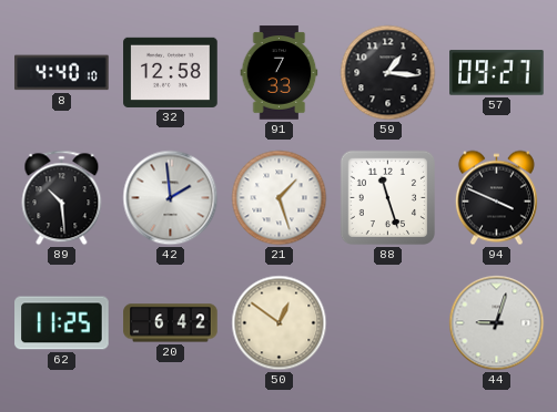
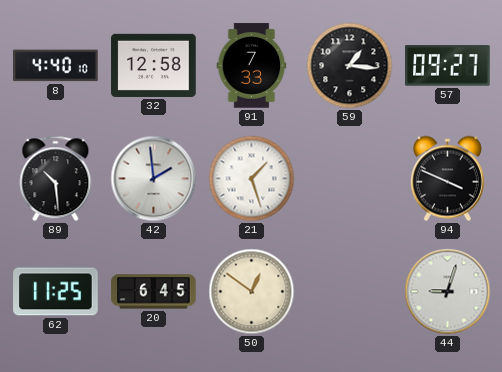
88: 11:27 -> none (387, 197)
20: 6:42 -> 6:45 (154, 292)
